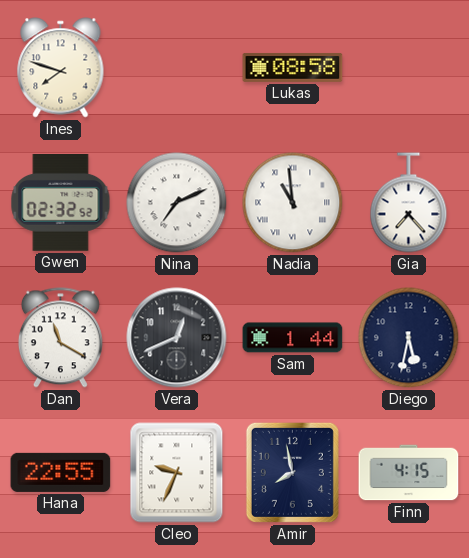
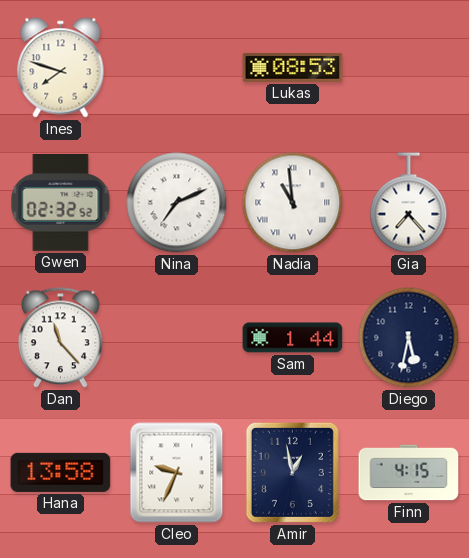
Lukas: 08:58 -> 08:53 (293, 67)
Dan: 11:20 -> 11:23 (60, 338)
Vera: 12:41 -> none (177, 338)
Hana: 22:55 -> 13:58 (61, 472)
Amir: 7:58 -> 12:58 (292, 472)
